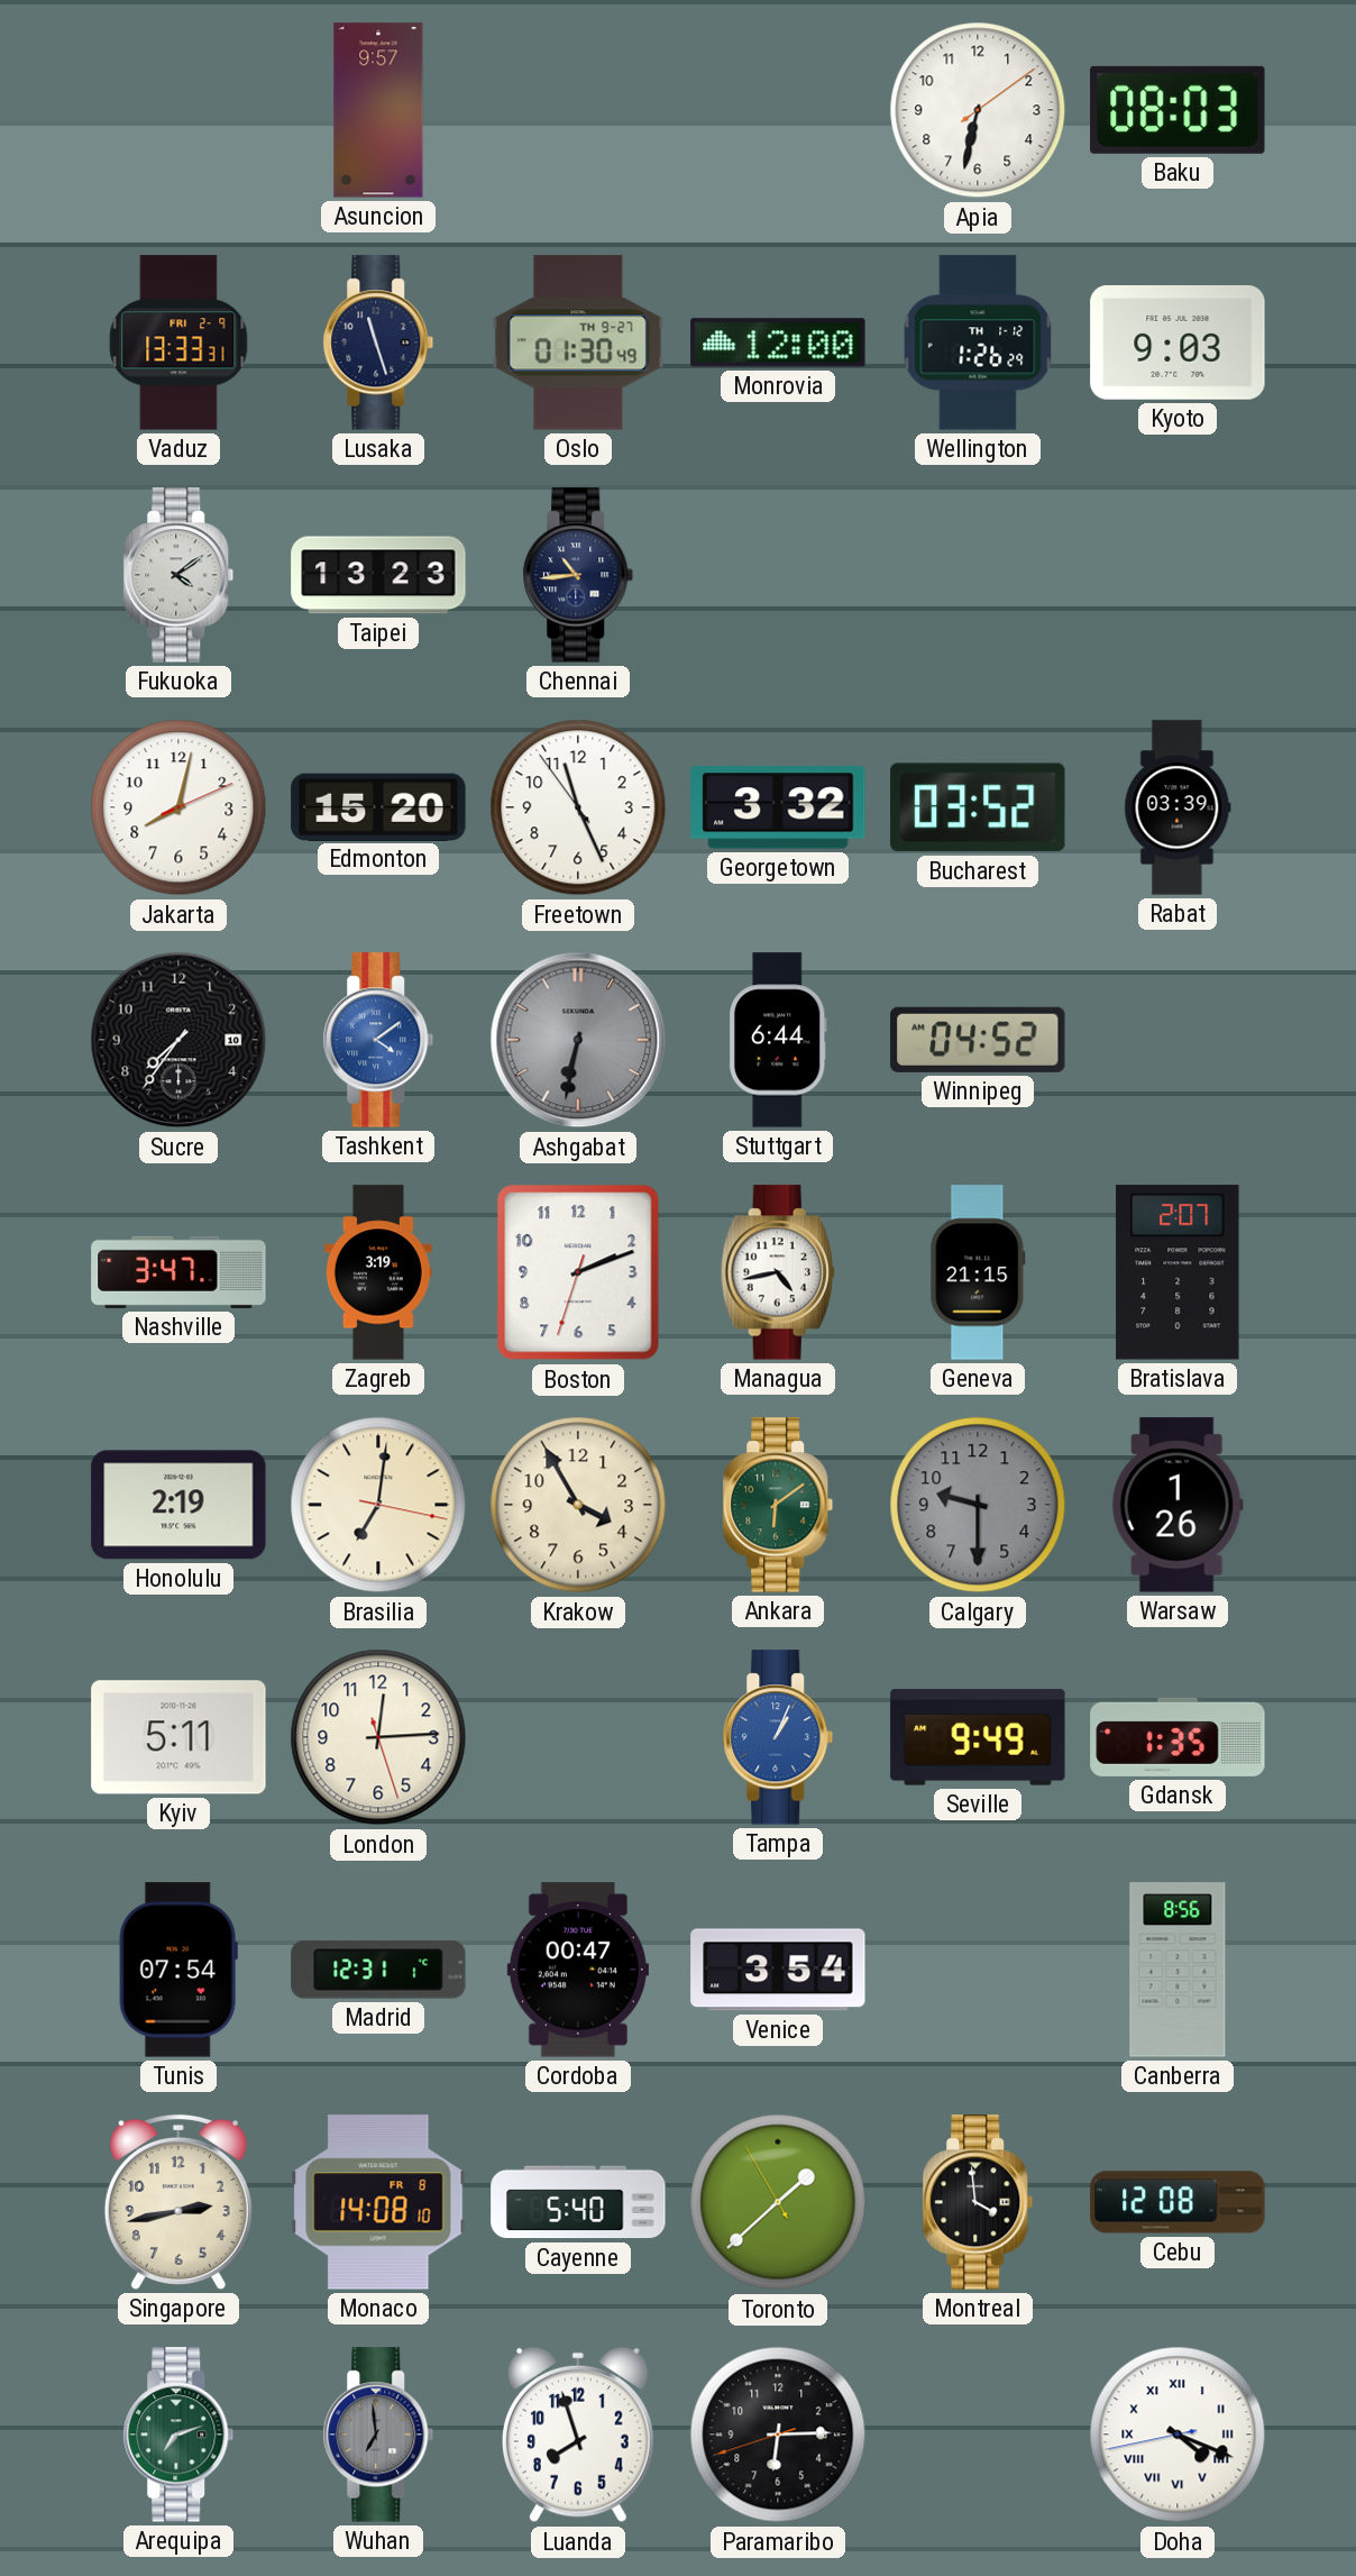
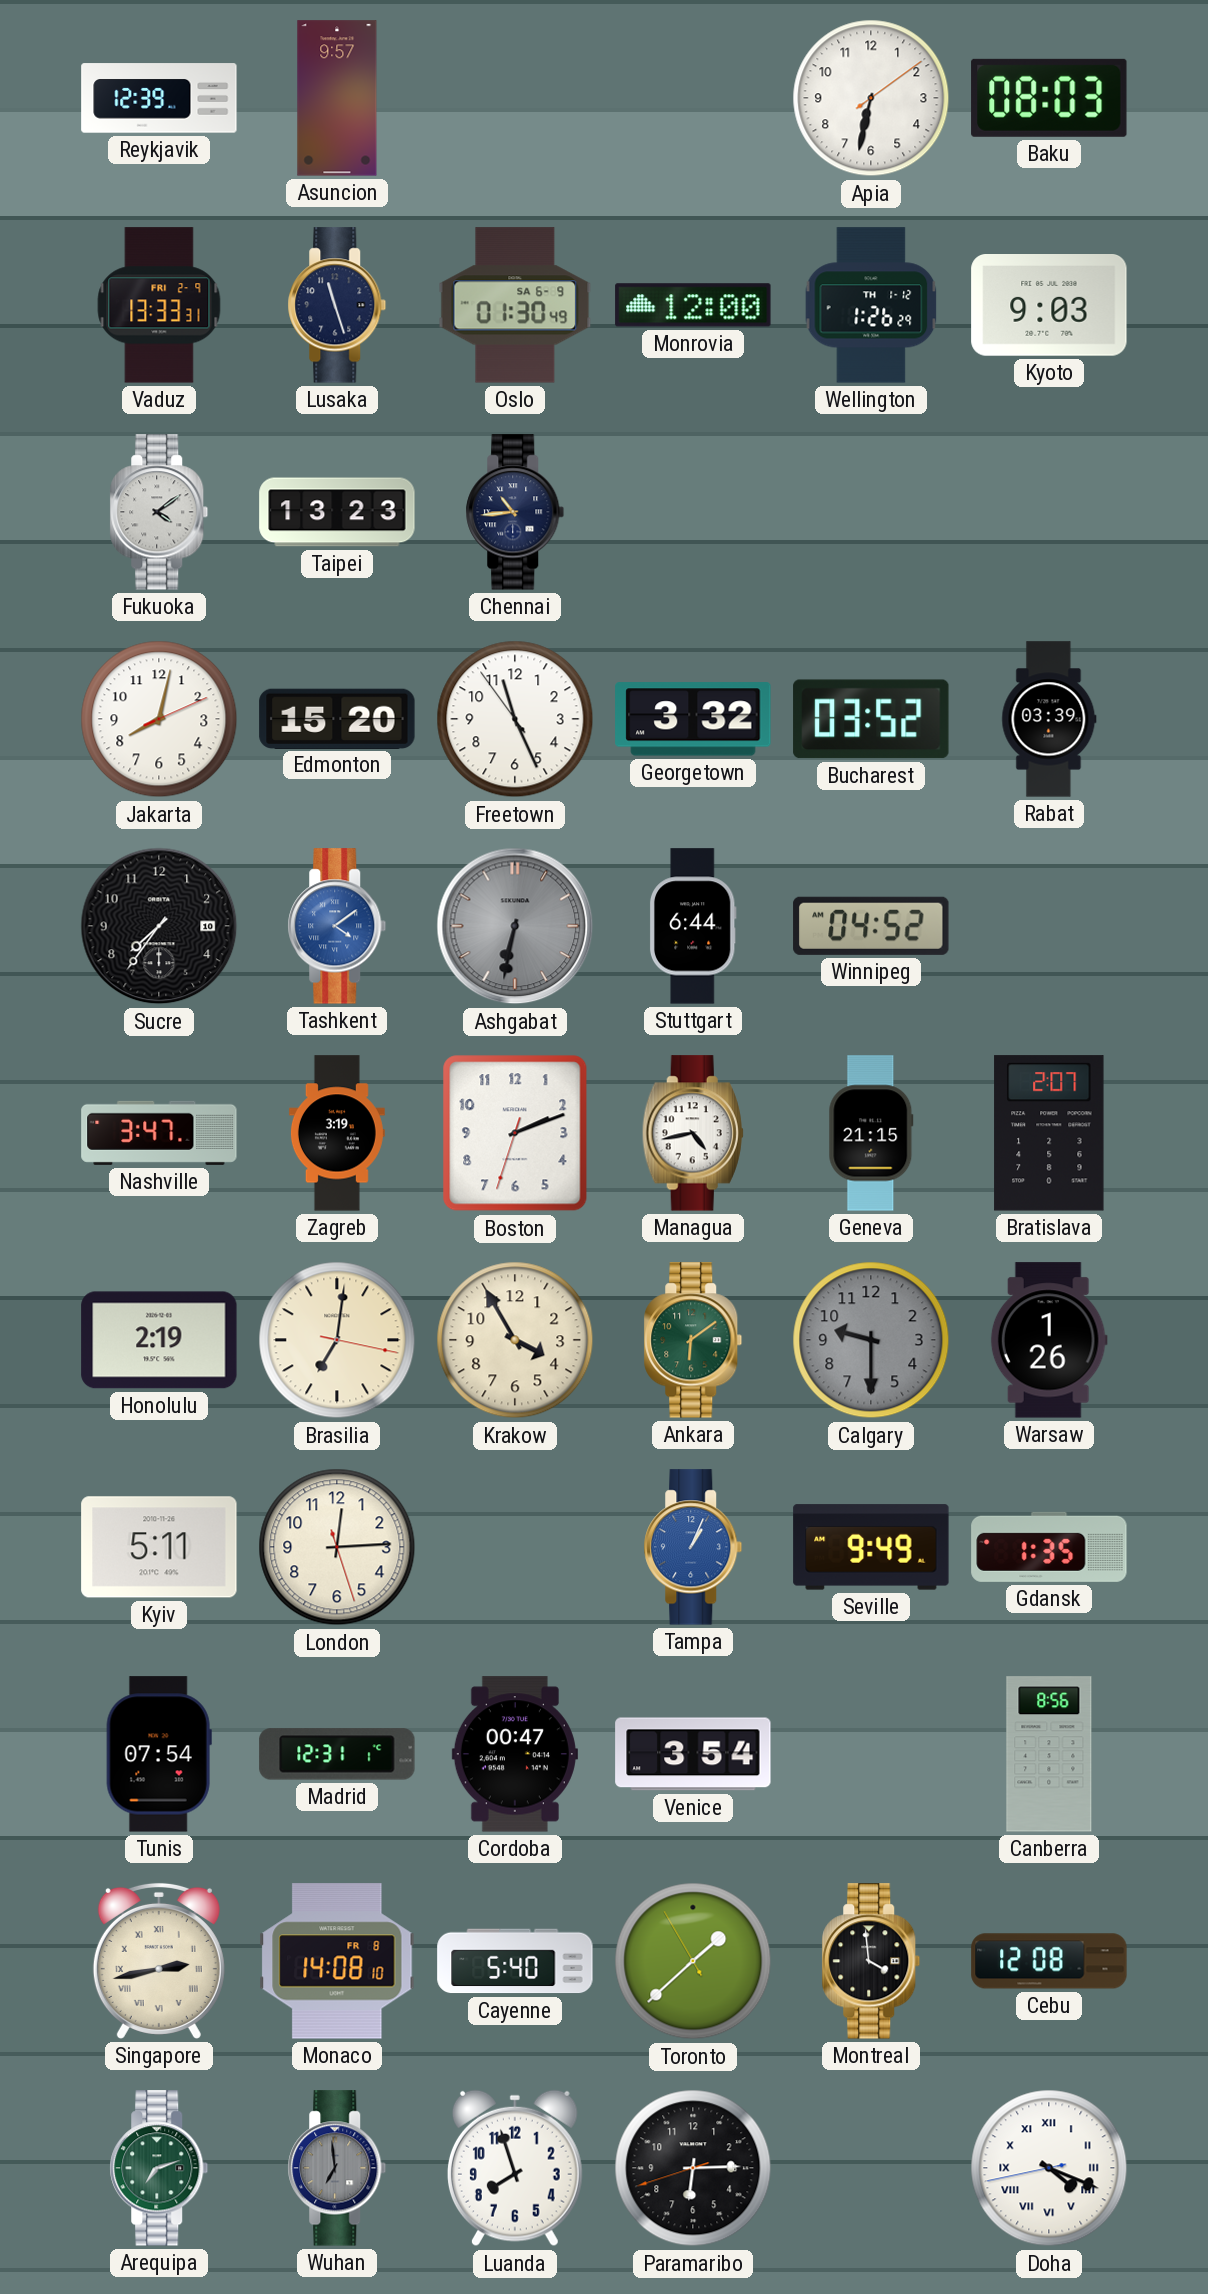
Reykjavik: none -> 12:39 (159, 98)
Oslo date: TH 9-27 -> SA 6-9 (515, 305)
Singapore numerals: Arabic -> Roman (159, 1961)
